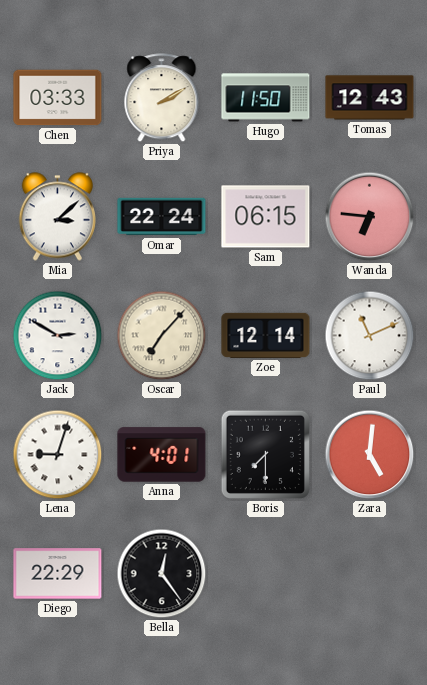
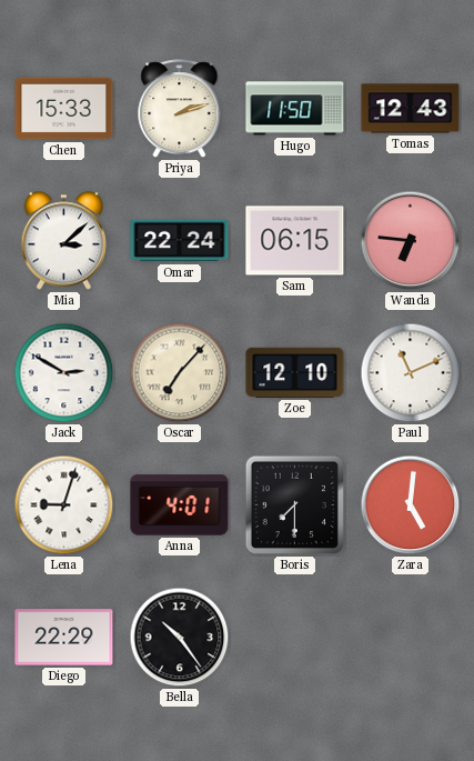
Chen: 03:33 -> 15:33 (64, 109)
Priya: 2:10 -> 2:12 (180, 109)
Zoe: 12:14 -> 12:10 (295, 372)
Bella: 12:24 -> 10:24 (180, 638)
